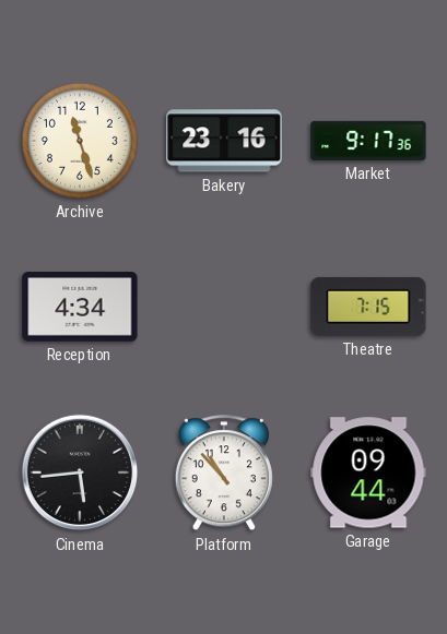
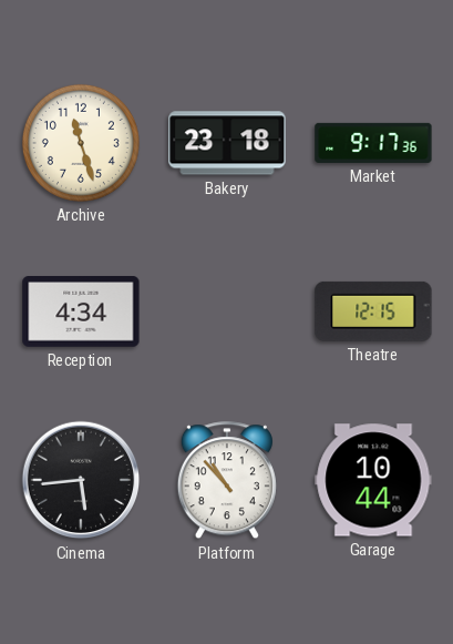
Bakery: 23:16 -> 23:18 (227, 143)
Theatre: 7:15 -> 12:15 (373, 311)
Garage: 09:44 -> 10:44 (373, 480)
